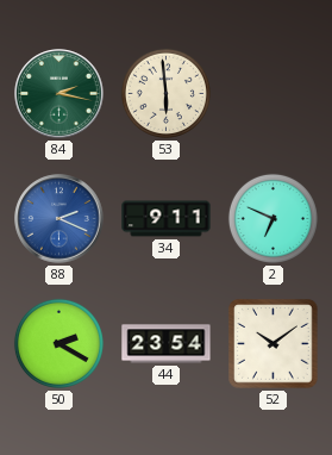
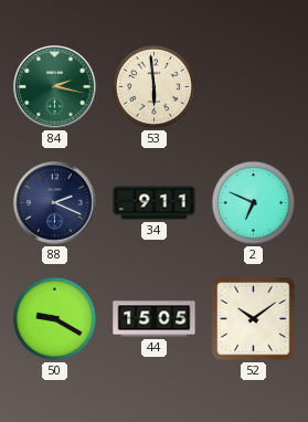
88 dial: blue -> navy (55, 203)
50: 2:20 -> 9:20 (54, 318)
44: 23:54 -> 15:05 (155, 319)
